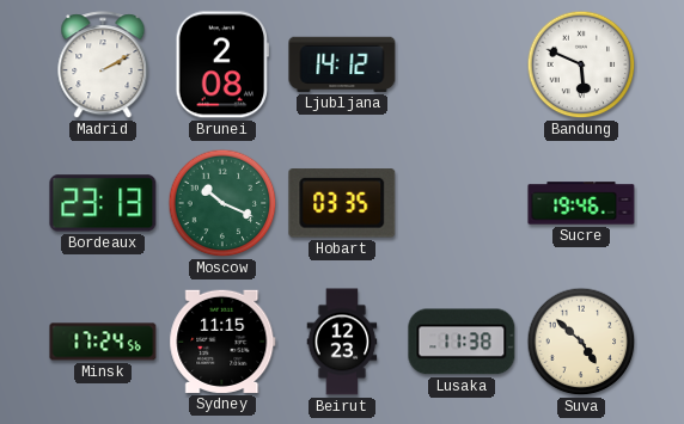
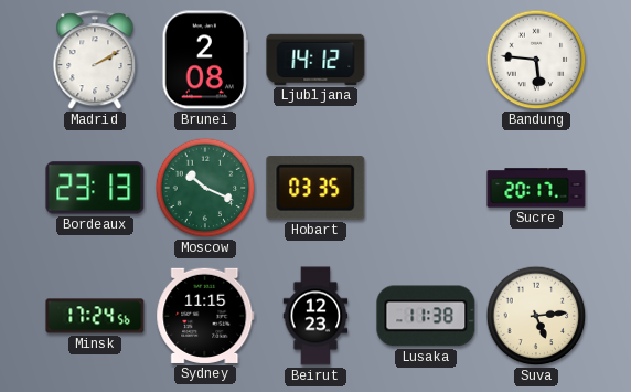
Bandung: 5:49 -> 5:46 (536, 60)
Sucre: 19:46 -> 20:17 (536, 188)
Suva: 4:52 -> 5:14 (536, 316)
